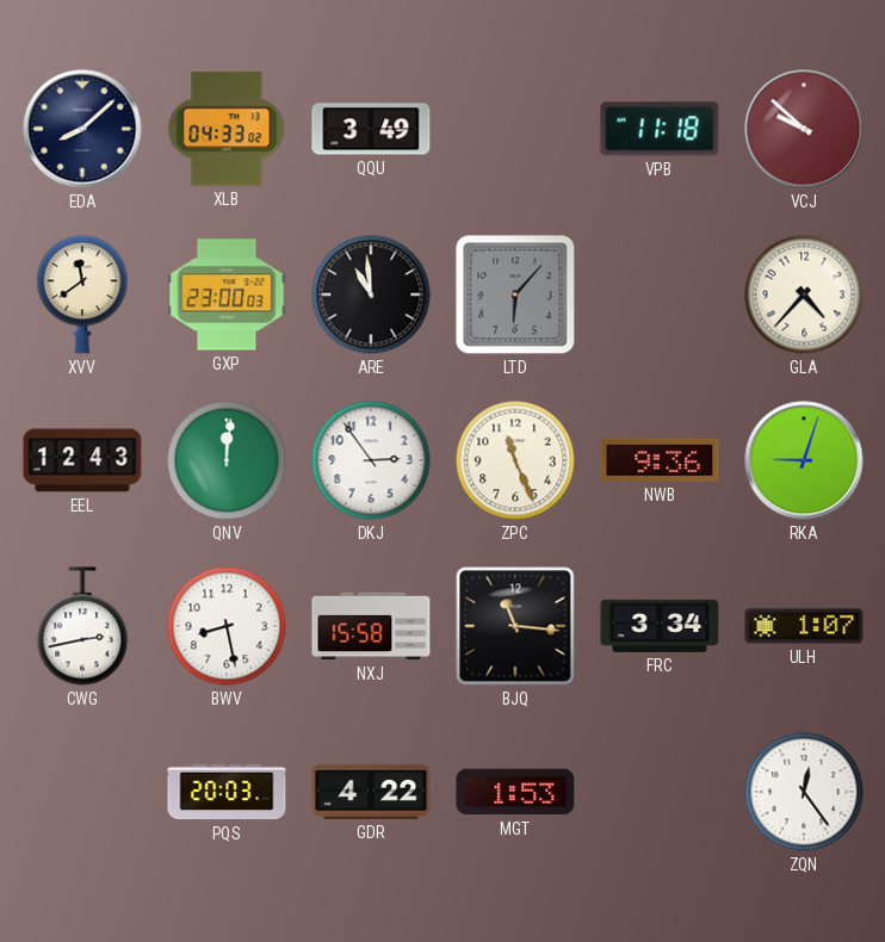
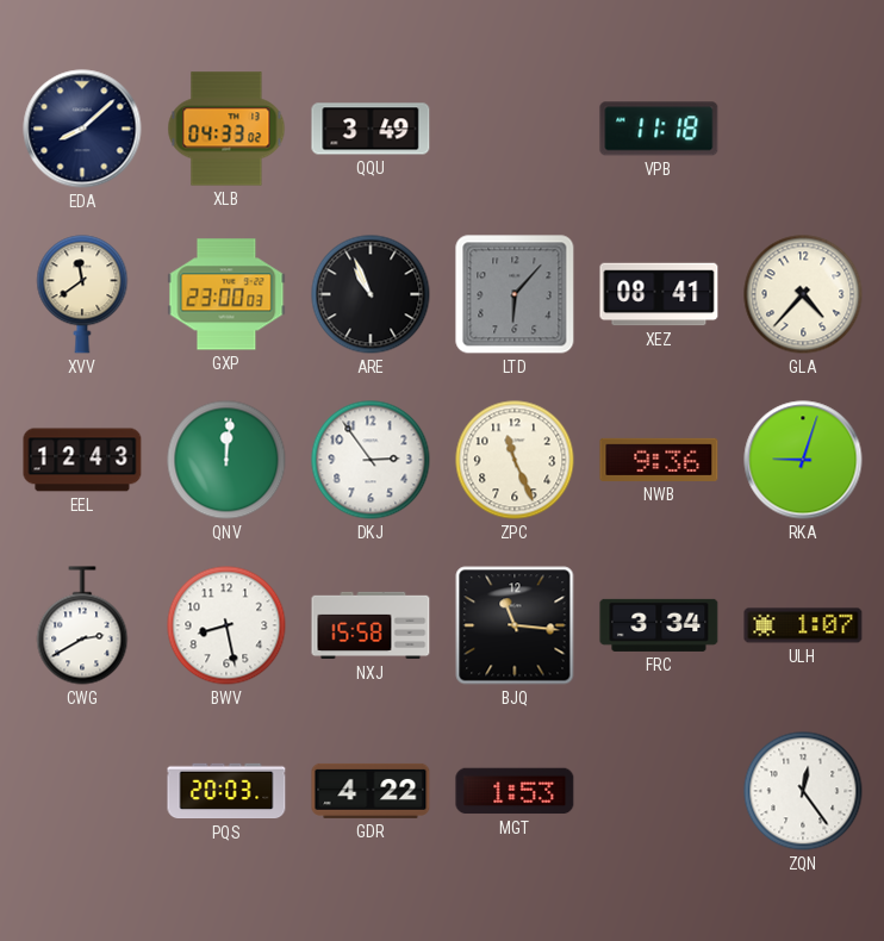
VCJ: 9:52 -> none (804, 129)
ARE: 10:59 -> 10:56 (371, 294)
XEZ: none -> 08:41 (659, 294)
CWG: 2:43 -> 2:40 (82, 625)
